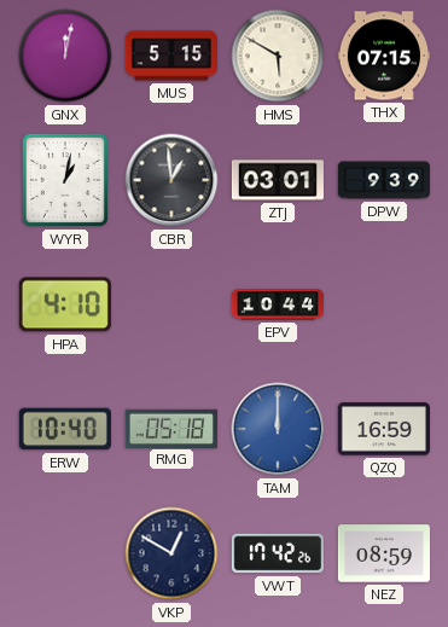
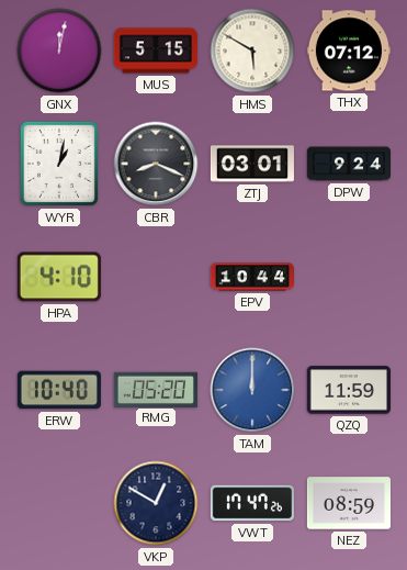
THX: 07:15 -> 07:12 (349, 51)
CBR: 12:59 -> 8:19 (156, 164)
DPW: 9:39 -> 9:24 (348, 164)
RMG: 05:18 -> 05:20 (156, 389)
QZQ: 16:59 -> 11:59 (349, 390)
VWT: 17:42 -> 17:47 (252, 503)
